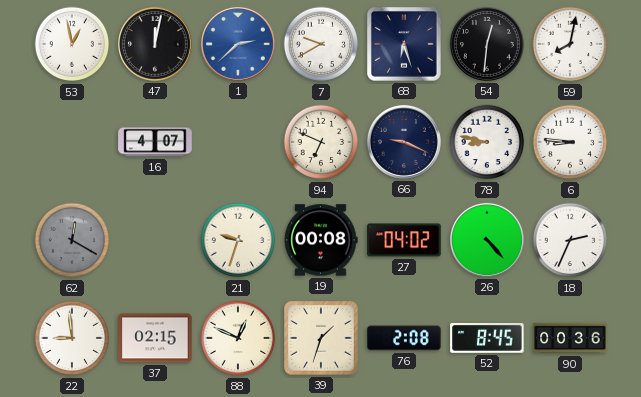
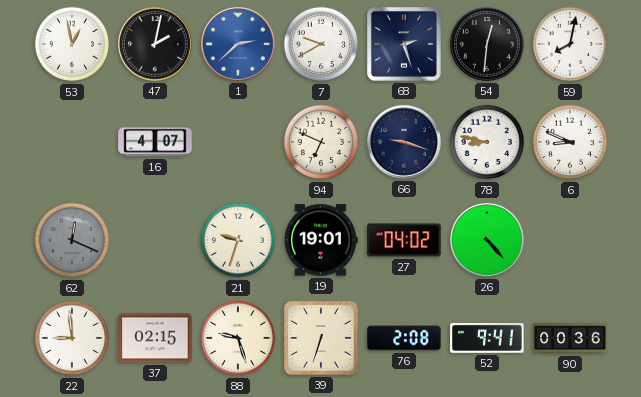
47: 12:02 -> 2:02 (155, 44)
68: 6:27 -> 2:27 (405, 45)
66: 9:19 -> 9:18 (404, 142)
6: 8:46 -> 8:49 (570, 142)
62: 12:20 -> 12:19 (72, 240)
19: 00:08 -> 19:01 (321, 240)
18: 2:34 -> none (570, 240)
88: 12:49 -> 9:27 (238, 338)
39: 1:33 -> 6:33 (321, 338)
52: 8:45 -> 9:41 (487, 339)
